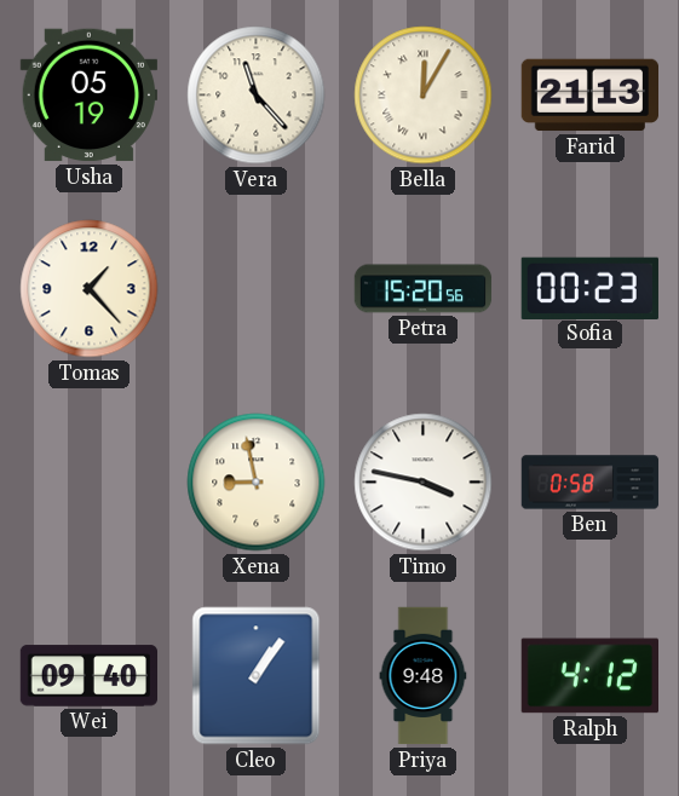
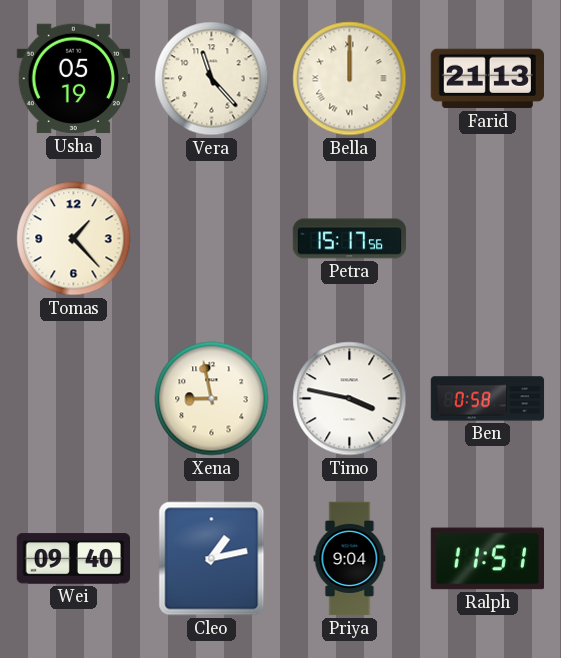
Bella: 12:05 -> 12:00 (350, 79)
Petra: 15:20 -> 15:17 (350, 239)
Sofia: 00:23 -> none (589, 288)
Cleo: 1:06 -> 1:13 (212, 559)
Priya: 9:48 -> 9:04 (350, 559)
Ralph: 4:12 -> 11:51 (487, 559)
